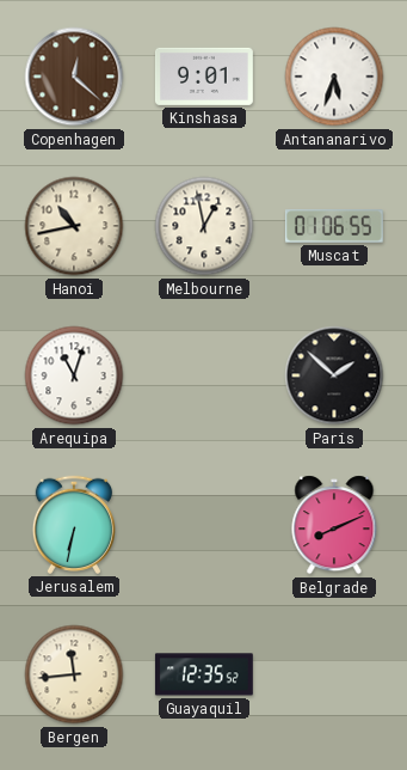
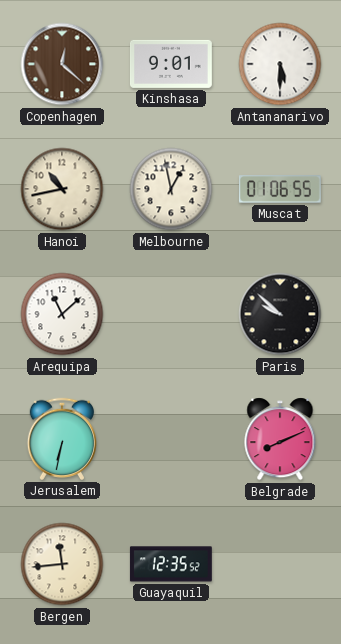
Antananarivo: 5:33 -> 5:30 (280, 64)
Arequipa: 11:03 -> 11:08 (62, 314)
Paris: 1:52 -> 9:52 (280, 314)
